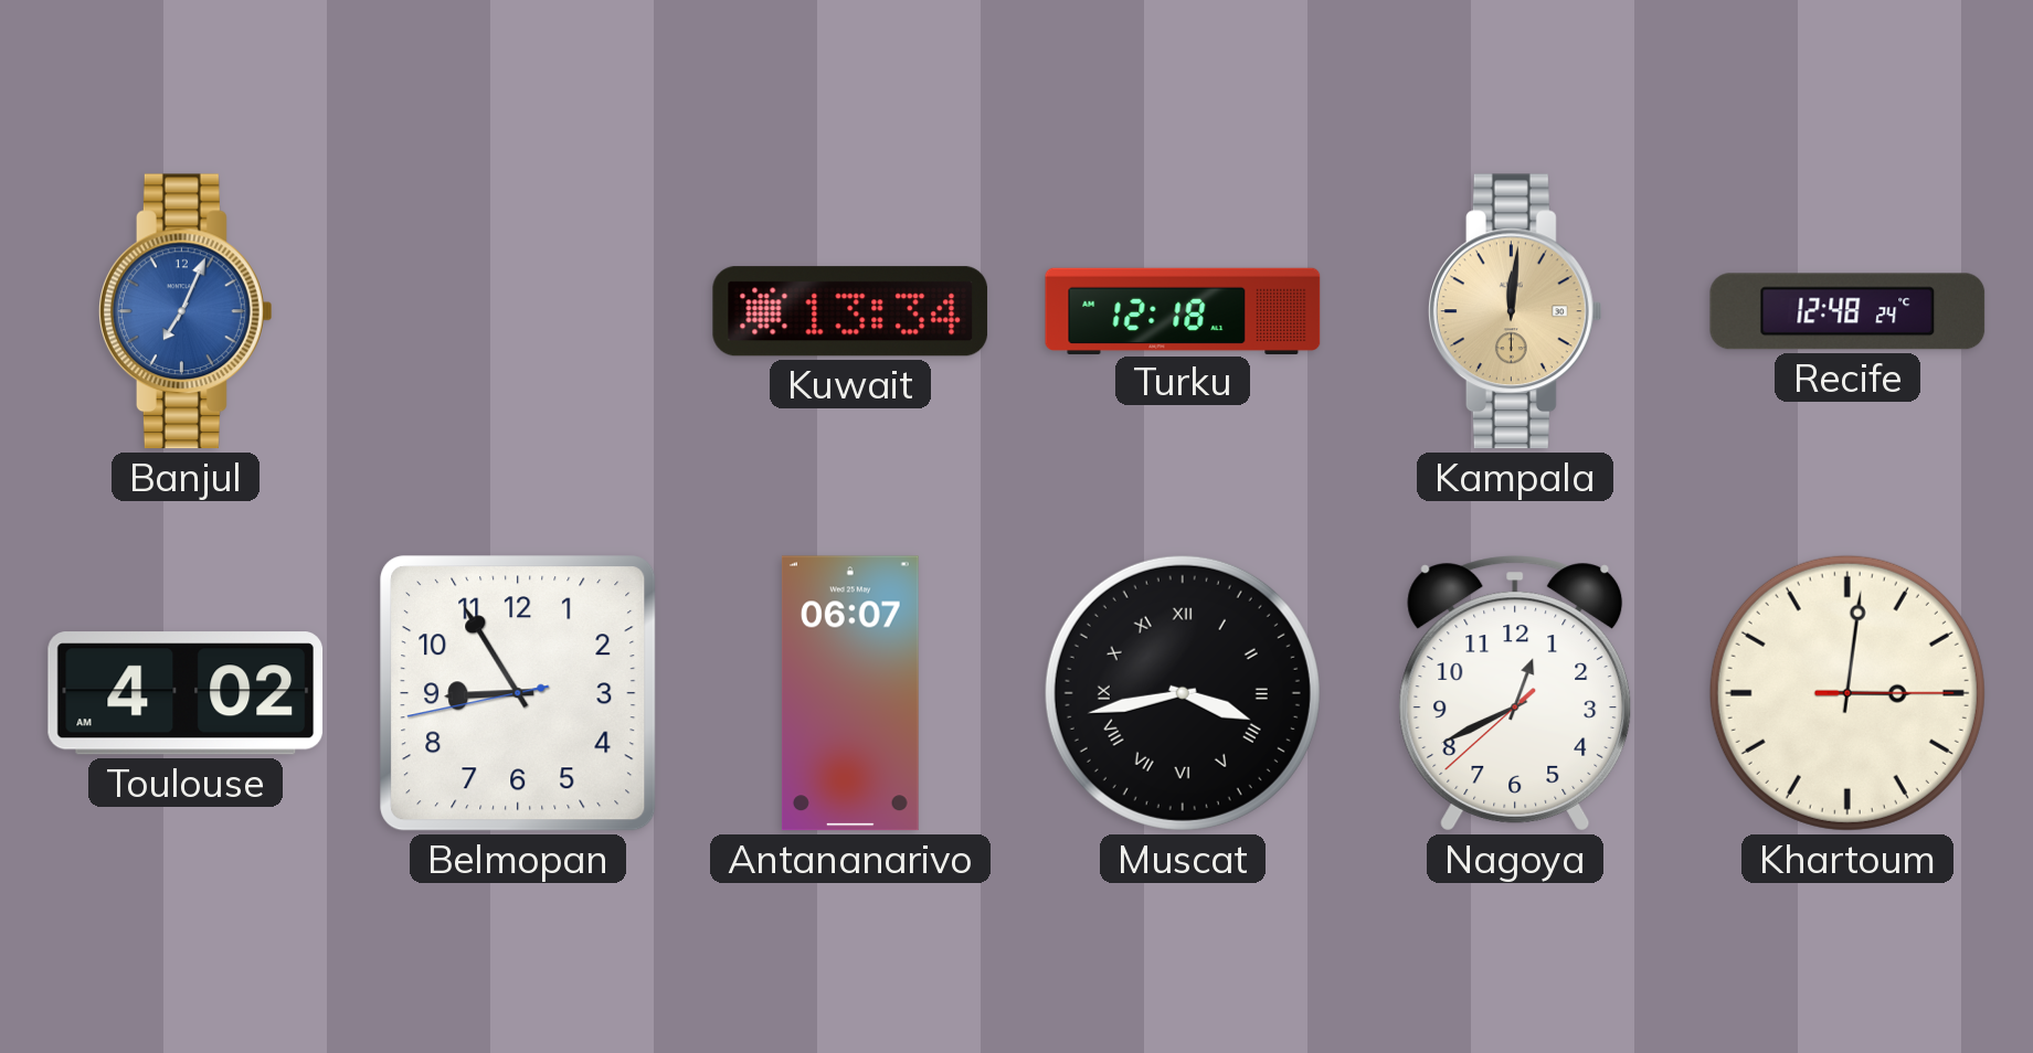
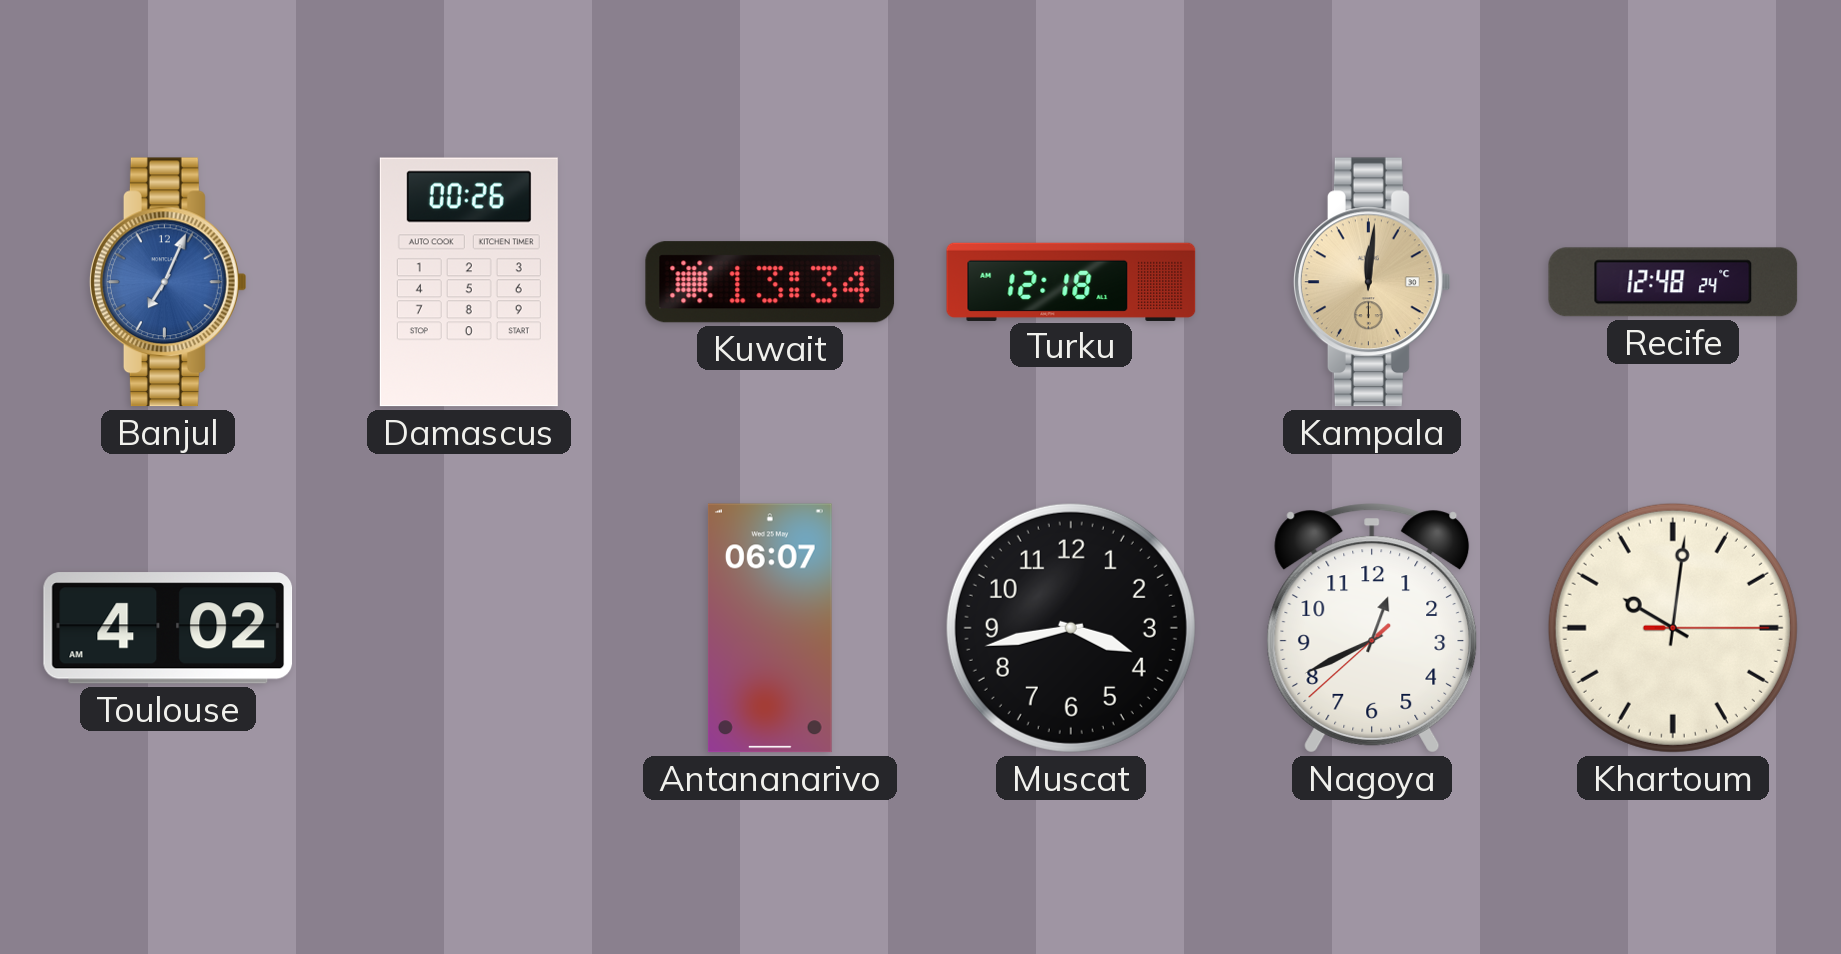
Damascus: none -> 00:26 (469, 282)
Belmopan: 8:54 -> none (518, 693)
Muscat numerals: Roman -> Arabic (1071, 628)
Khartoum: 3:01 -> 10:01 (1673, 628)
